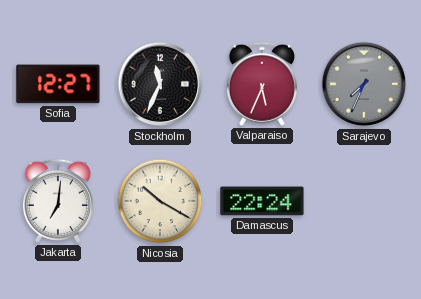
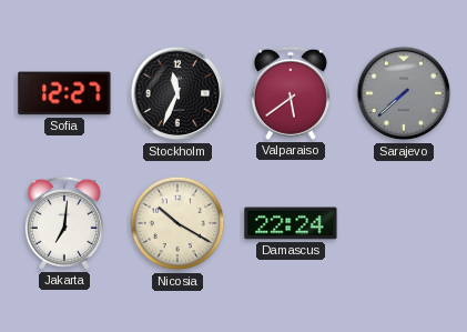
Valparaiso: 5:34 -> 5:39 (291, 93)
Sarajevo: 7:34 -> 7:38 (404, 93)
